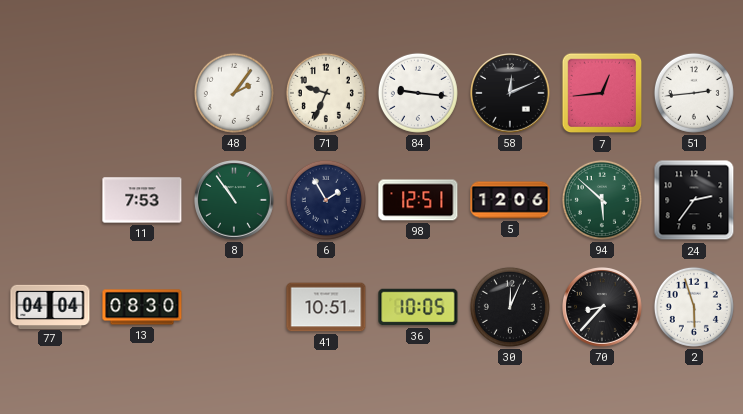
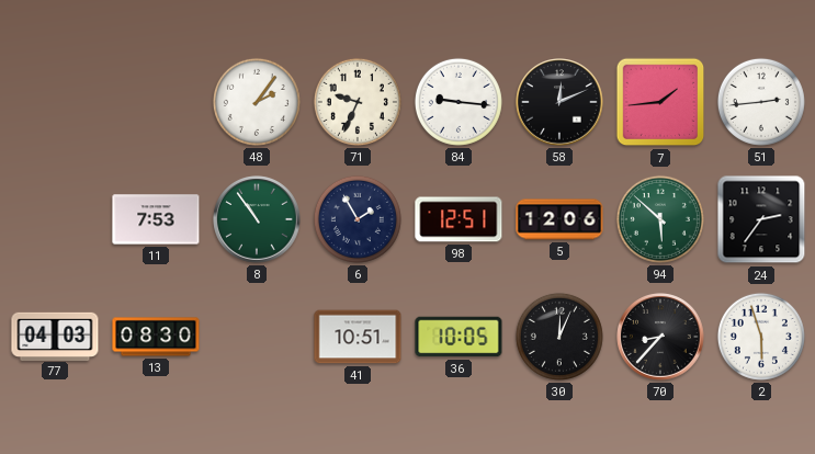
7: 12:44 -> 1:44 (660, 102)
77: 04:04 -> 04:03 (55, 336)
